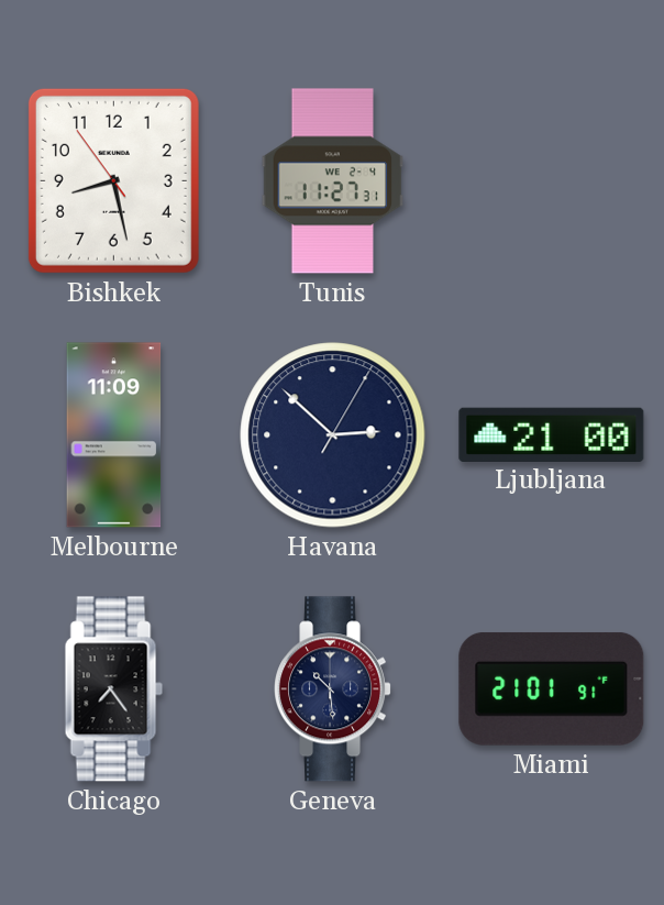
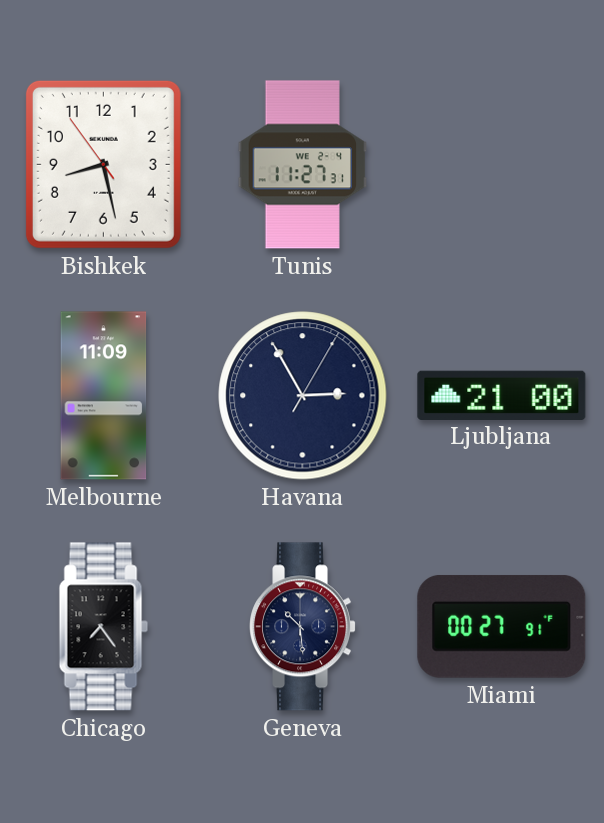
Havana: 2:52 -> 2:55 (303, 396)
Miami: 21:01 -> 00:27 (502, 626)
